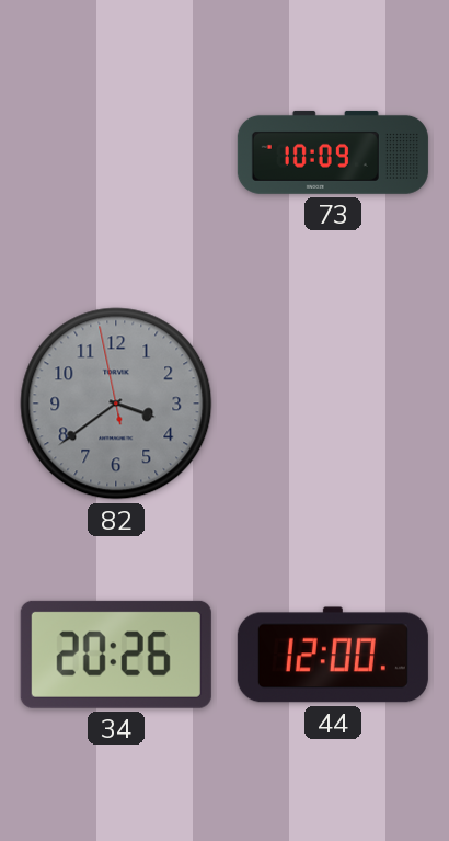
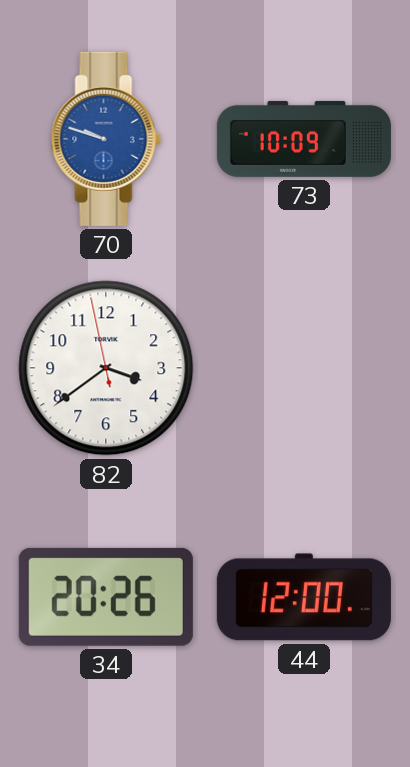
70: none -> 9:48 (106, 139)
82 dial: grey -> white (106, 368)
